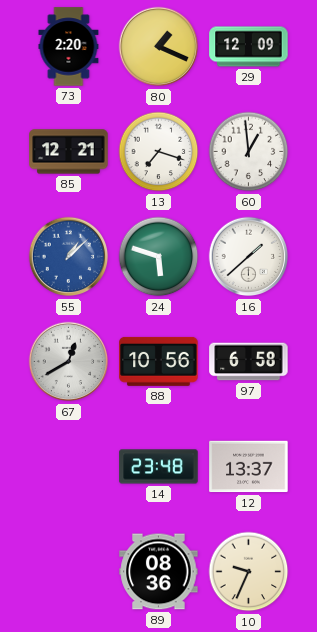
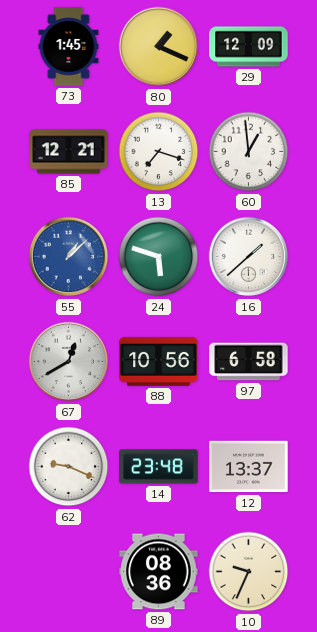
73: 2:20 -> 1:45 (69, 47)
62: none -> 9:19 (69, 467)
